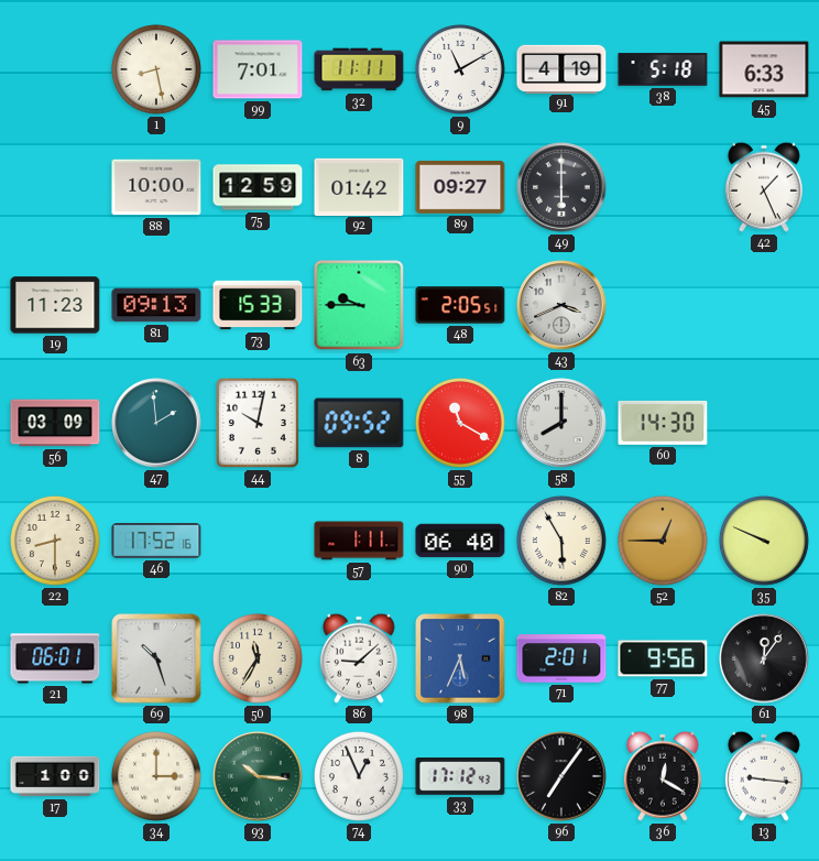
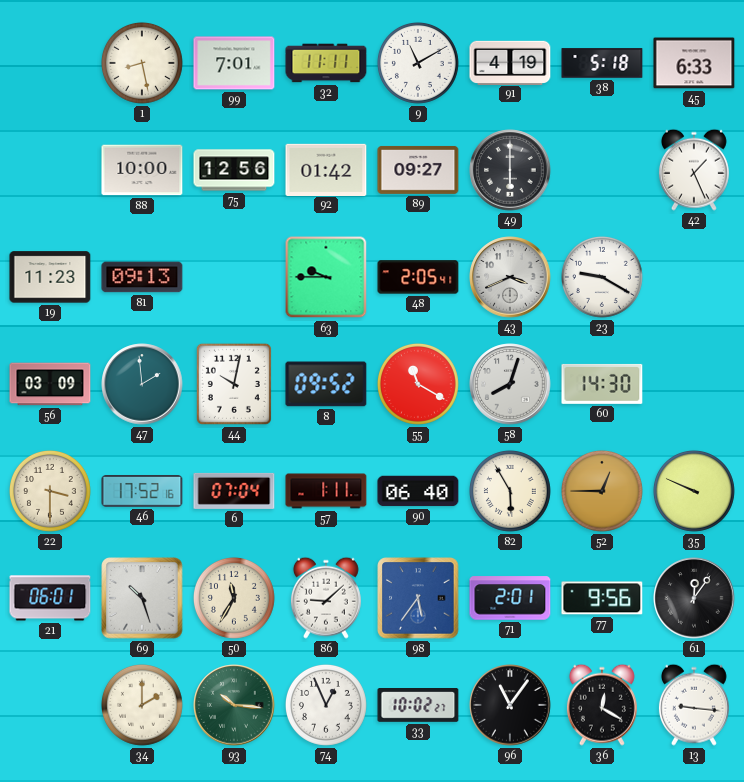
75: 12:59 -> 12:56 (234, 170)
73: 15:33 -> none (258, 305)
48: 2:05:51 -> 2:05:41 (418, 277)
23: none -> 9:20 (602, 277)
58: 8:00 -> 8:03 (510, 384)
22: 8:30 -> 3:30 (50, 491)
6: none -> 07:04 (234, 491)
98: 5:34 -> 5:36 (418, 598)
17: 1:00 -> none (55, 776)
34: 3:00 -> 2:00 (142, 705)
33: 17:12 -> 10:02 (418, 705)
96: 7:06 -> 11:06 (510, 705)
